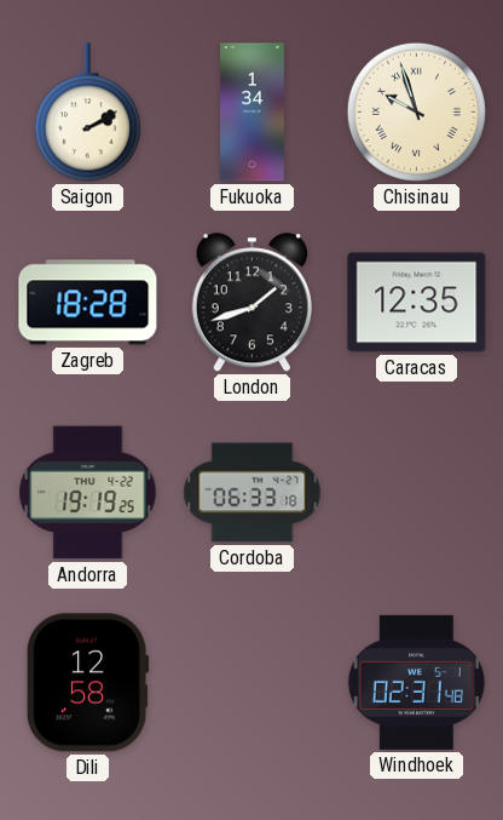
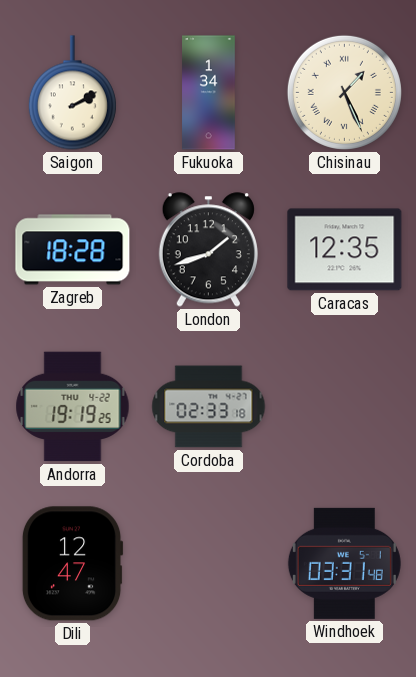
Chisinau: 9:57 -> 1:26 (344, 92)
Cordoba: 06:33 -> 02:33 (209, 407)
Dili: 12:58 -> 12:47 (72, 564)
Windhoek: 02:31 -> 03:31 (344, 563)
